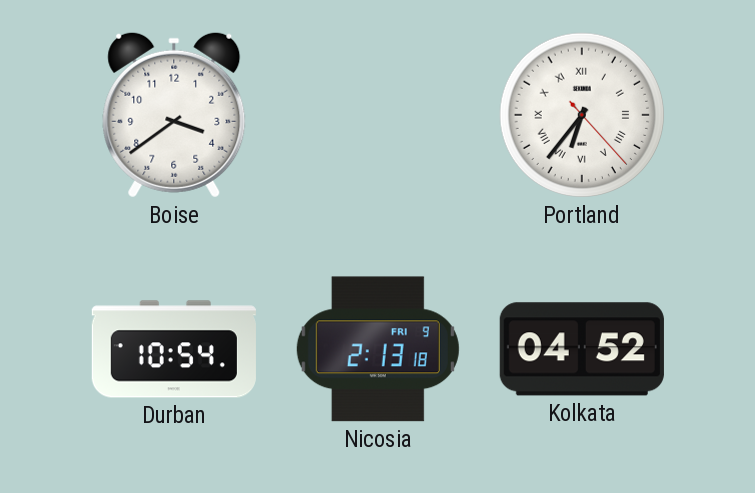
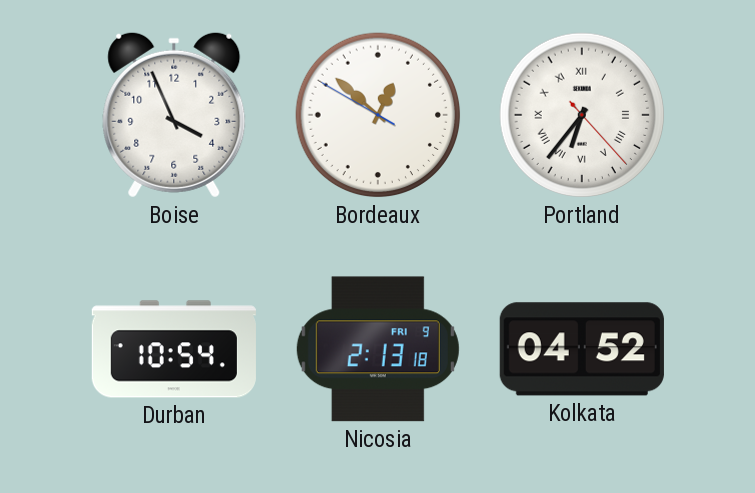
Boise: 3:39 -> 3:56 (174, 115)
Bordeaux: none -> 12:51 (378, 115)
